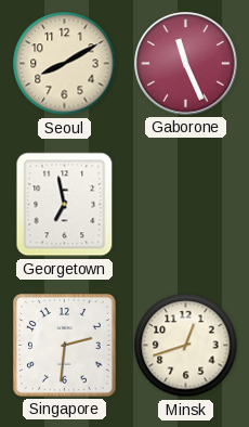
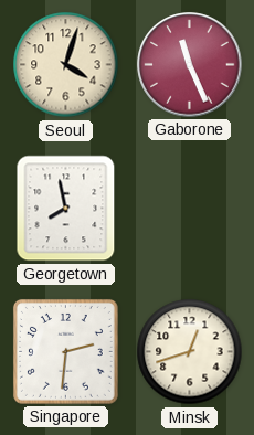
Seoul: 8:10 -> 4:03 (66, 65)
Georgetown: 6:58 -> 7:58 (66, 209)
